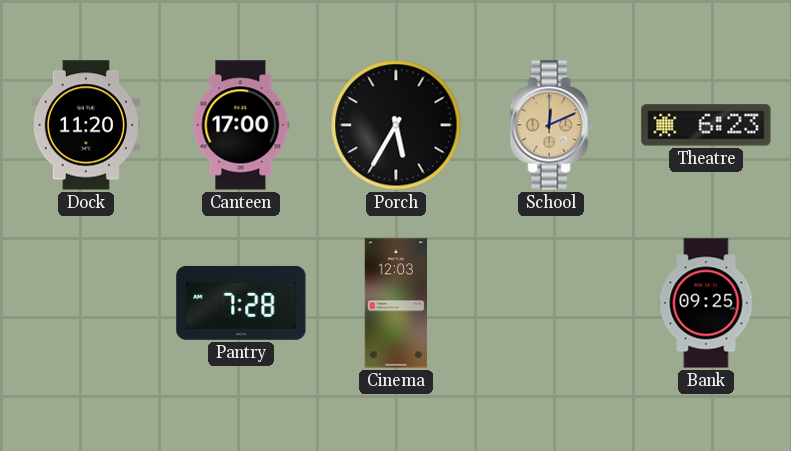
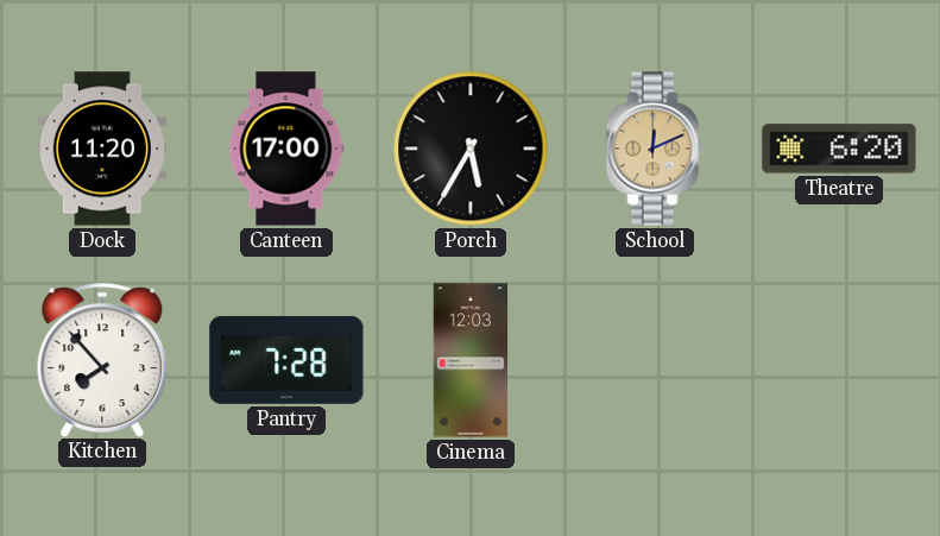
Theatre: 6:23 -> 6:20 (839, 149)
Kitchen: none -> 7:53 (102, 359)
Bank: 09:25 -> none (706, 303)
